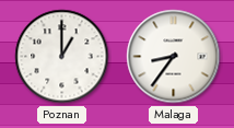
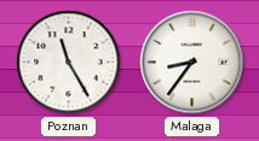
Poznan: 1:00 -> 11:25 (69, 63)
